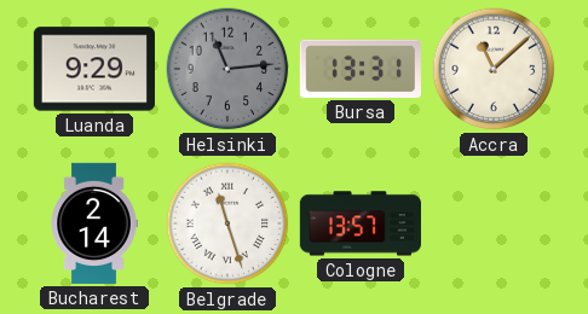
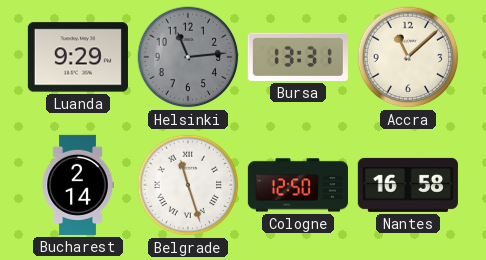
Cologne: 13:57 -> 12:50 (298, 185)
Nantes: none -> 16:58 (408, 185)
